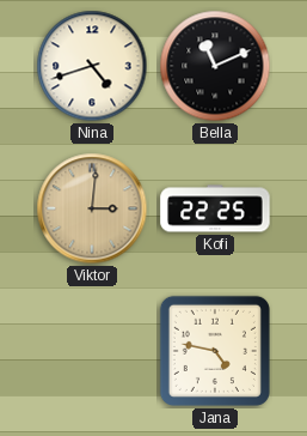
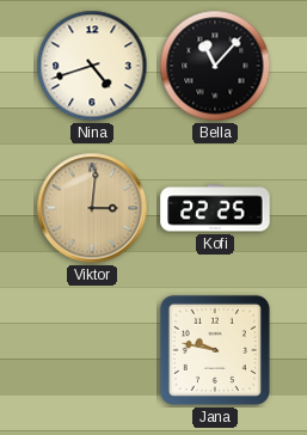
Bella: 11:11 -> 11:07 (215, 66)
Jana: 4:47 -> 9:47 (215, 350)
